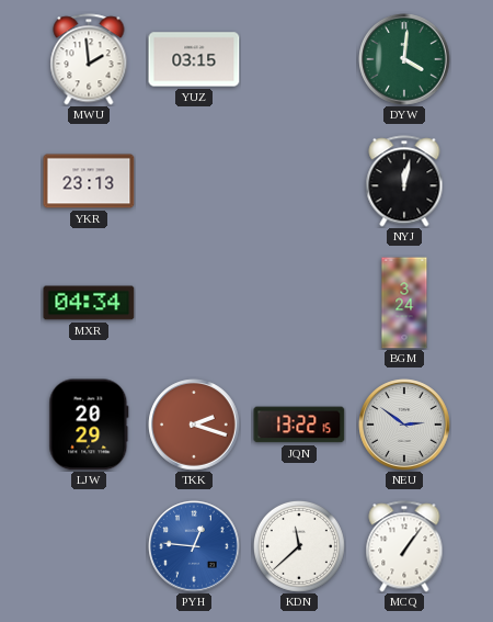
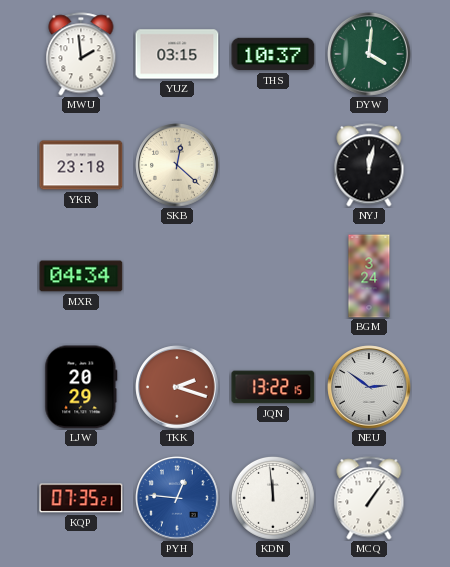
THS: none -> 10:37 (273, 54)
YKR: 23:13 -> 23:18 (81, 165)
SKB: none -> 12:22 (177, 165)
KQP: none -> 07:35 (81, 498)
KDN: 11:38 -> 11:59 (273, 498)
